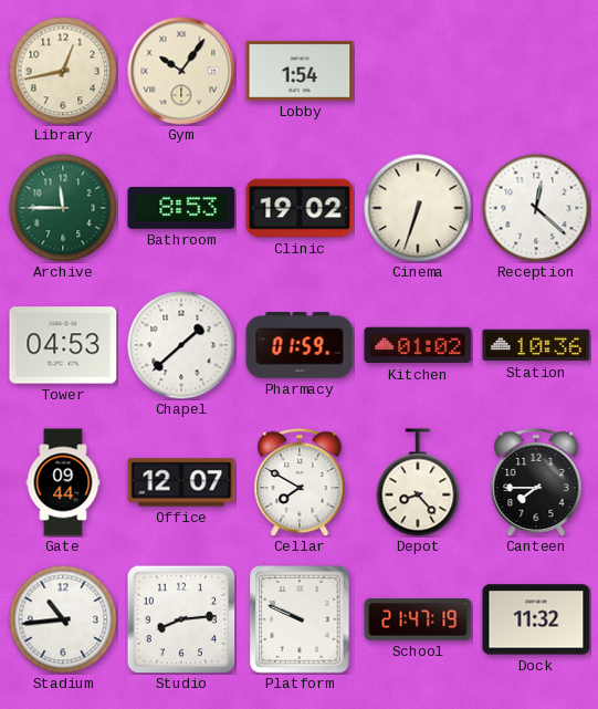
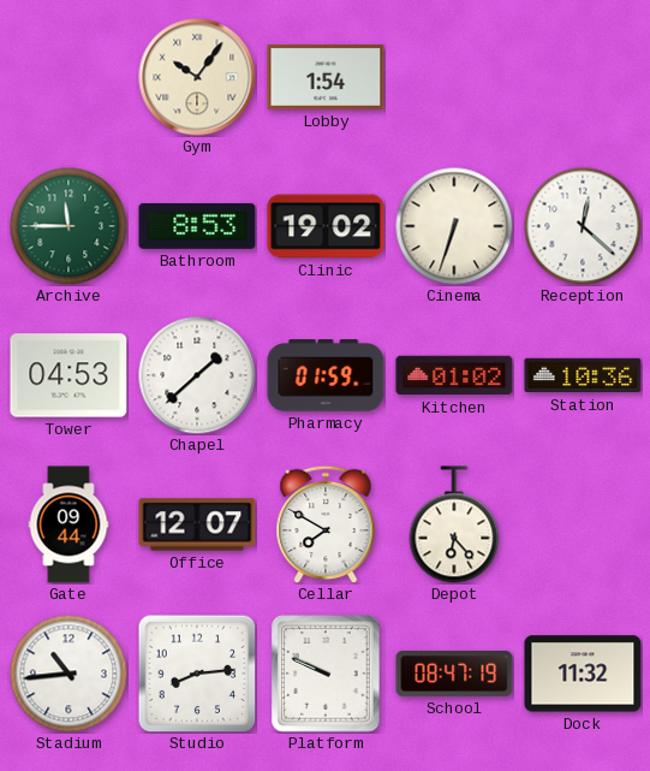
Library: 12:43 -> none (63, 71)
Depot: 8:23 -> 6:23 (454, 524)
Canteen: 7:45 -> none (536, 482)
School: 21:47 -> 08:47 (454, 674)
